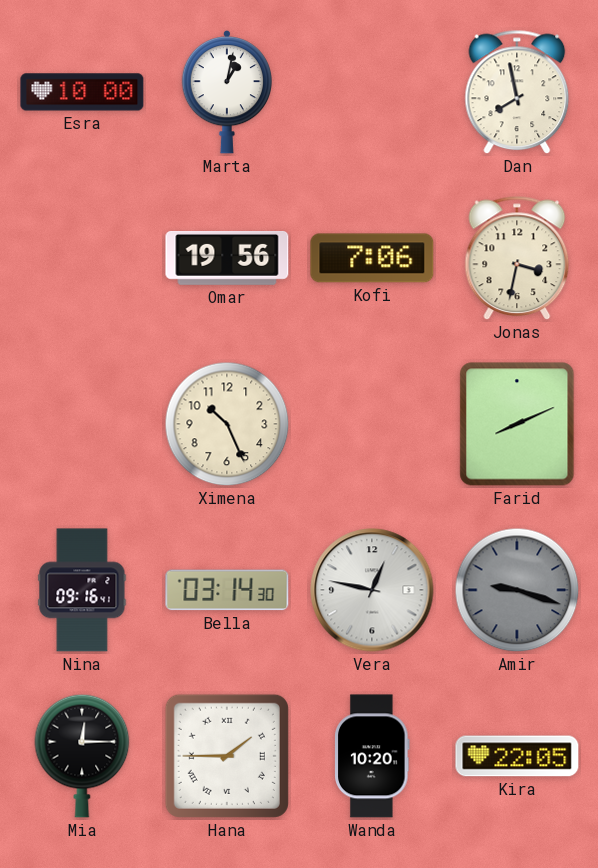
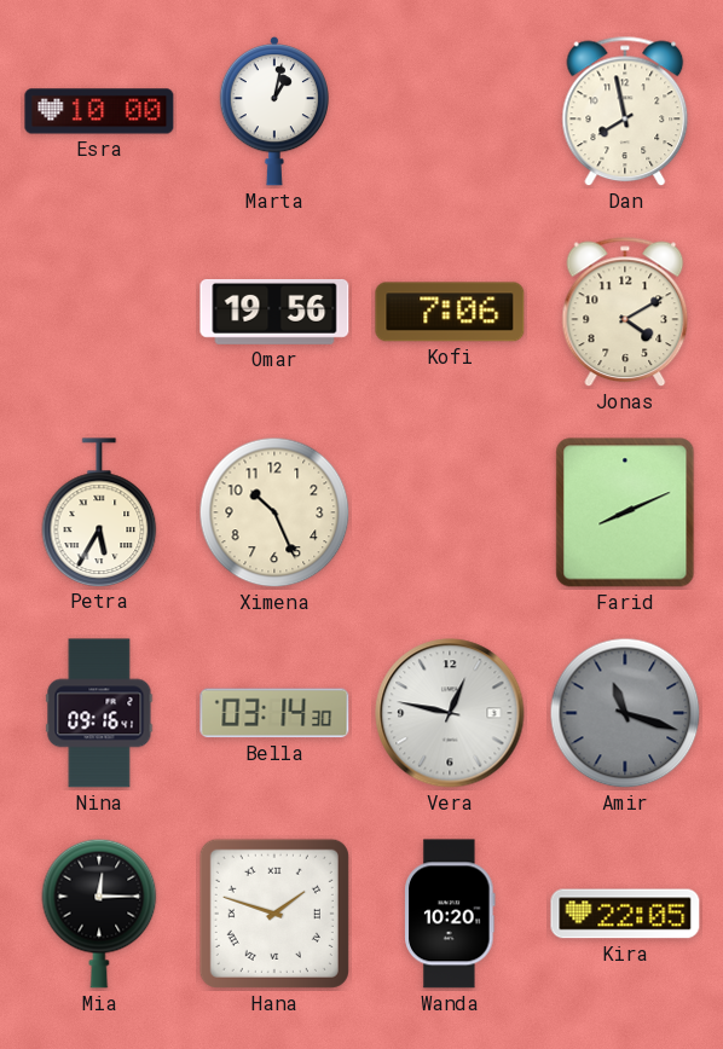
Jonas: 3:32 -> 4:10 (625, 312)
Petra: none -> 5:35 (99, 512)
Amir: 9:18 -> 11:18 (625, 713)
Hana: 1:45 -> 1:48 (274, 914)
